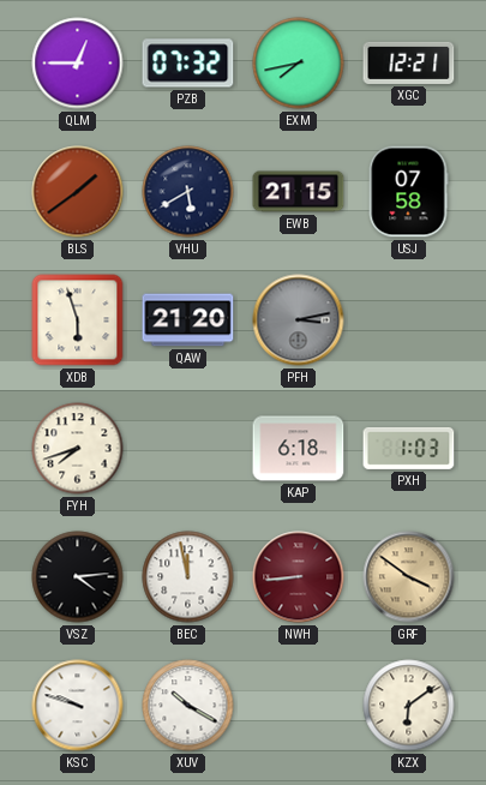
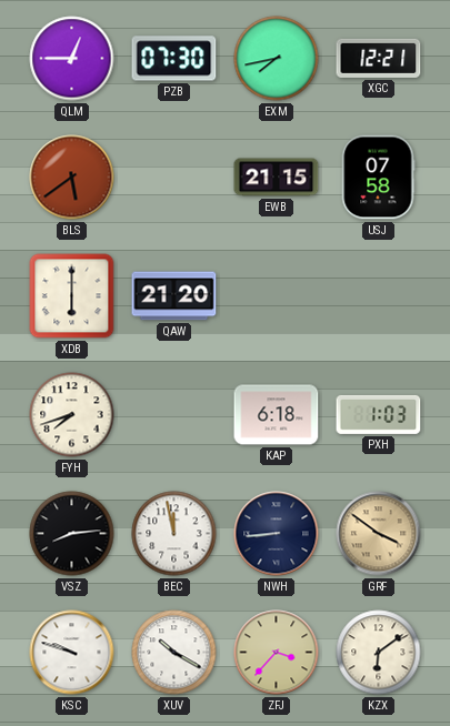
PZB: 07:32 -> 07:30 (174, 59)
BLS: 1:39 -> 5:39 (72, 178)
VHU: 5:40 -> none (188, 192)
XDB: 5:57 -> 6:00 (72, 296)
PFH: 3:13 -> none (299, 320)
VSZ: 4:14 -> 8:14 (72, 534)
NWH dial: burgundy -> navy (277, 534)
ZFJ: none -> 3:37 (277, 653)
